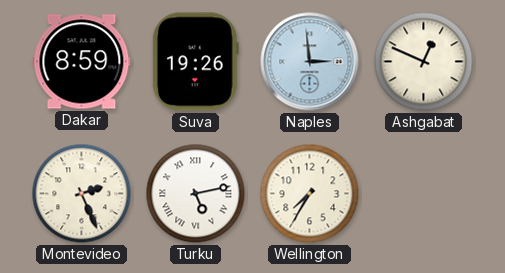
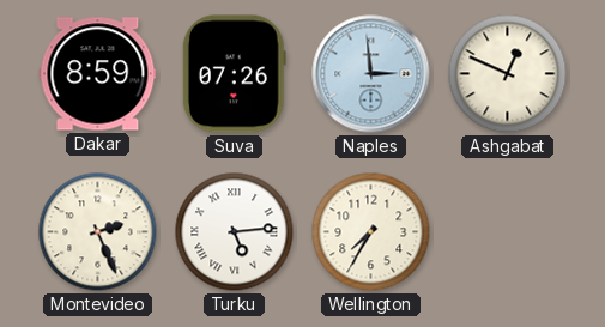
Suva: 19:26 -> 07:26 (234, 74)
Turku: 5:13 -> 5:14 (235, 232)
